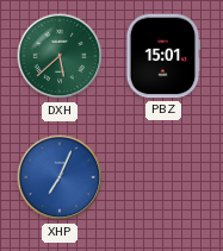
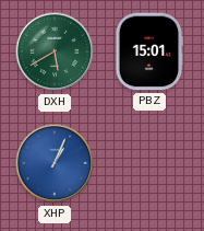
DXH: 5:38 -> 5:40 (55, 51)
XHP: 7:04 -> 1:04 (55, 163)
